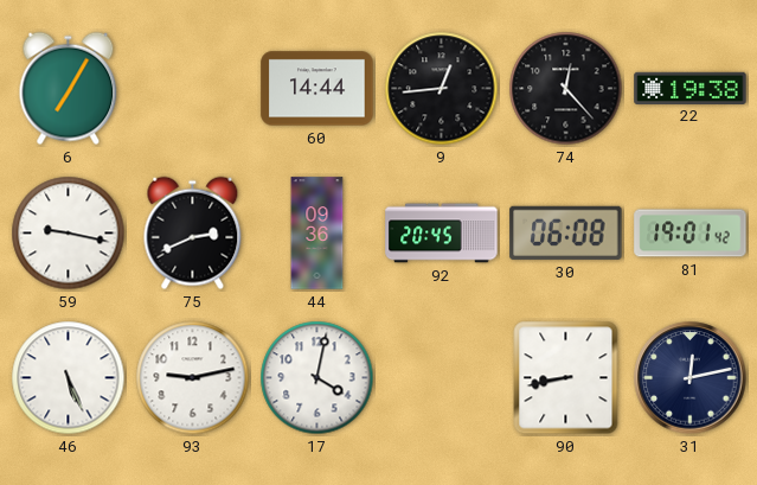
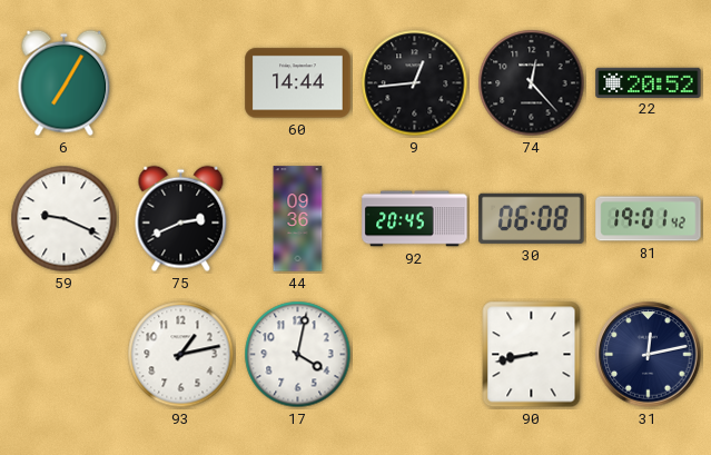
22: 19:38 -> 20:52 (649, 82)
59: 9:17 -> 9:19 (65, 219)
46: 5:26 -> none (69, 378)
93: 9:13 -> 1:13 (181, 355)
